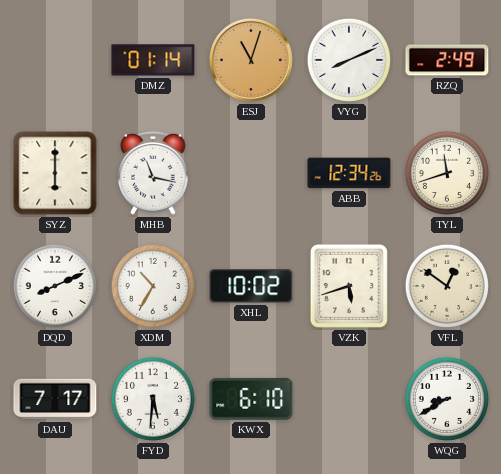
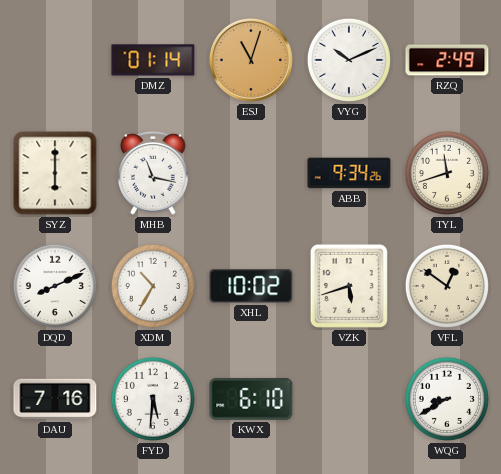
VYG: 8:11 -> 10:11 (349, 60)
ABB: 12:34 -> 9:34 (349, 173)
DAU: 7:17 -> 7:16 (55, 399)
